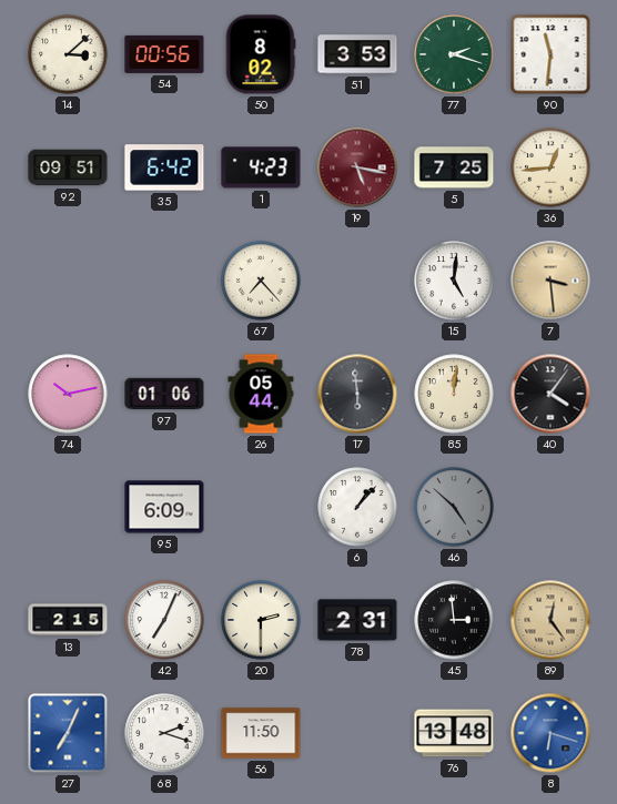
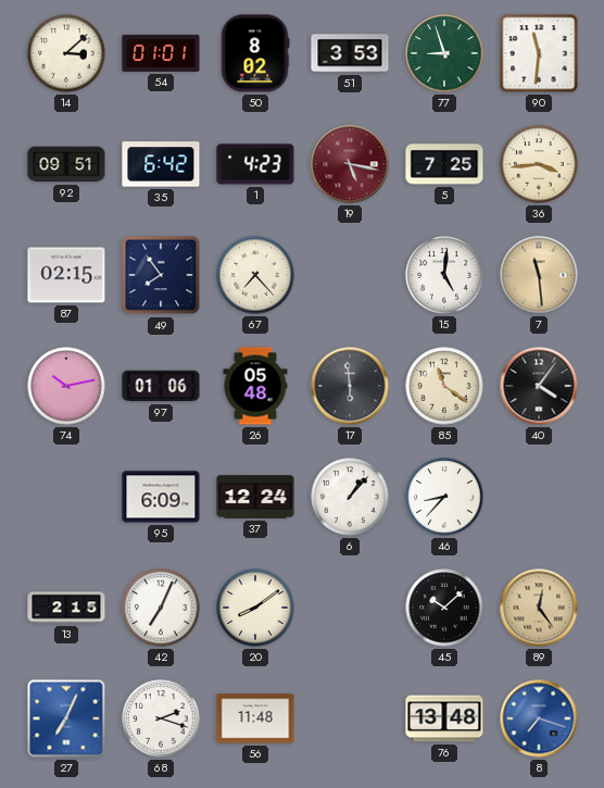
54: 00:56 -> 01:01 (161, 53)
77: 2:18 -> 8:57 (444, 53)
36: 12:44 -> 3:44 (539, 164)
87: none -> 02:15 (66, 275)
49: none -> 7:54 (161, 275)
7: 3:29 -> 11:29 (539, 275)
26: 05:44 -> 05:48 (255, 386)
85: 12:01 -> 11:21 (444, 386)
37: none -> 12:24 (255, 497)
46: 4:52 -> 8:37 (444, 497)
46 dial: grey -> white (444, 497)
20: 2:30 -> 8:09 (255, 608)
78: 2:31 -> none (357, 620)
45: 2:59 -> 10:08 (444, 608)
56: 11:50 -> 11:48 (255, 718)
8: 6:18 -> 7:18 (539, 718)
